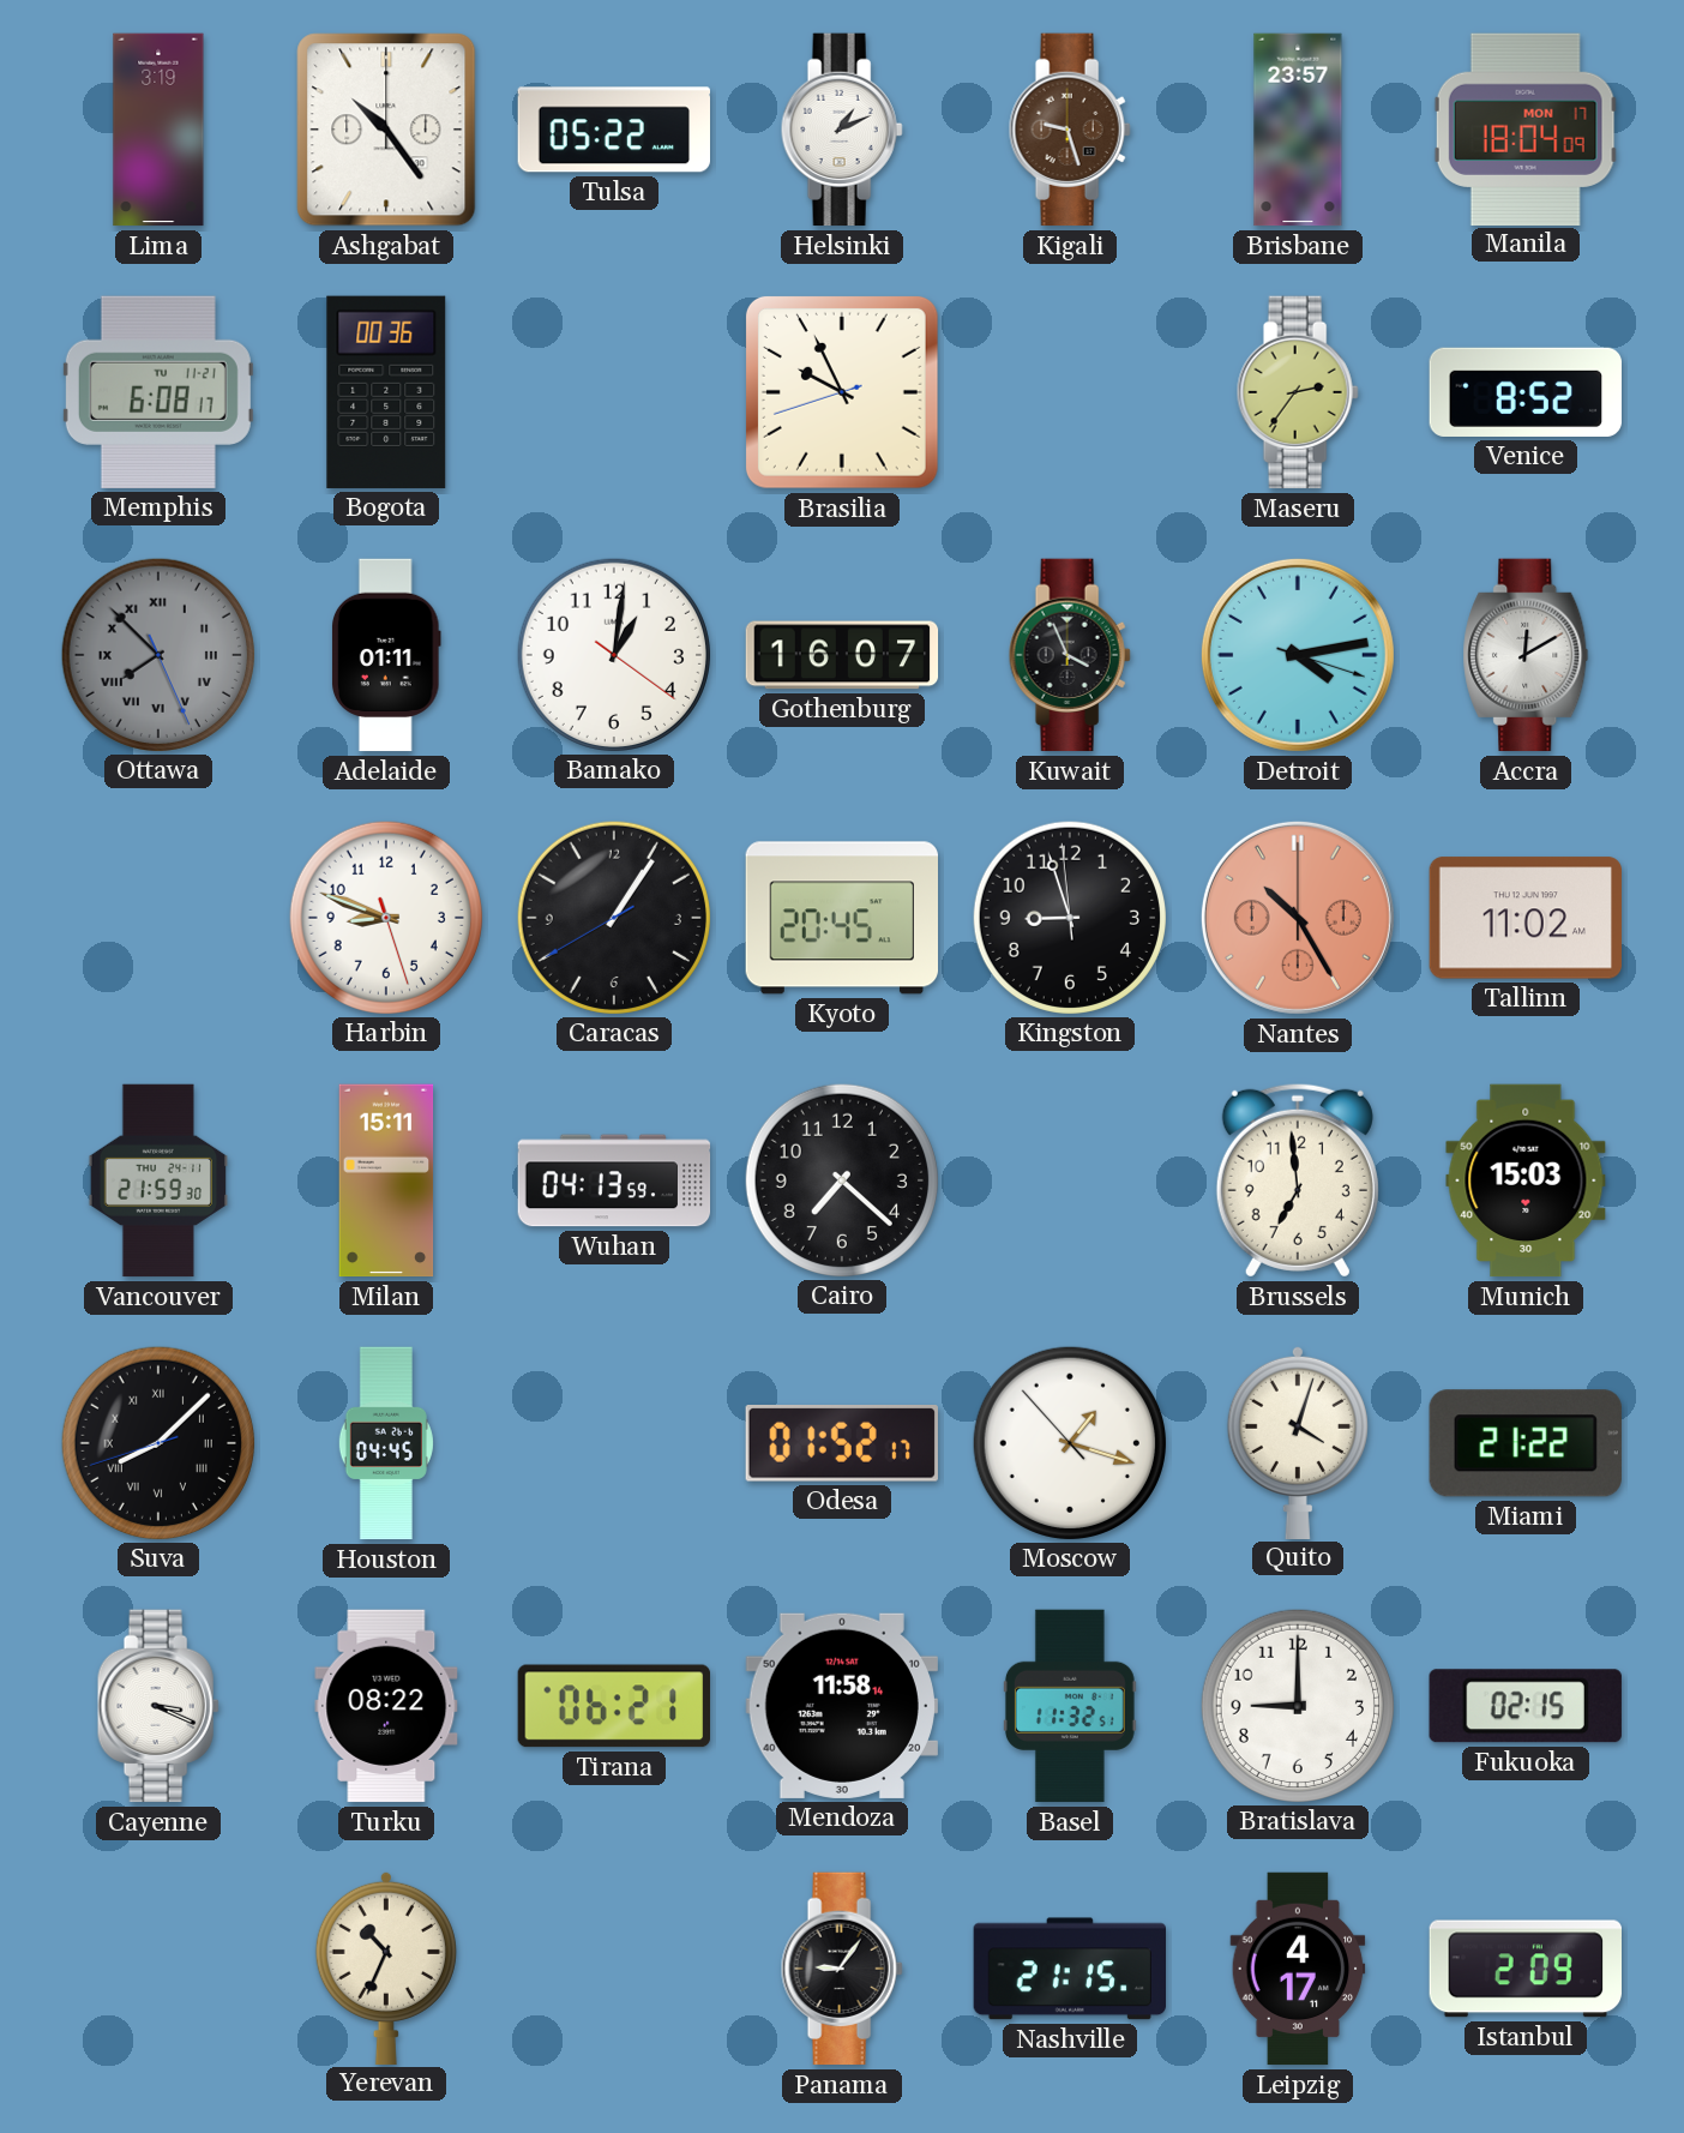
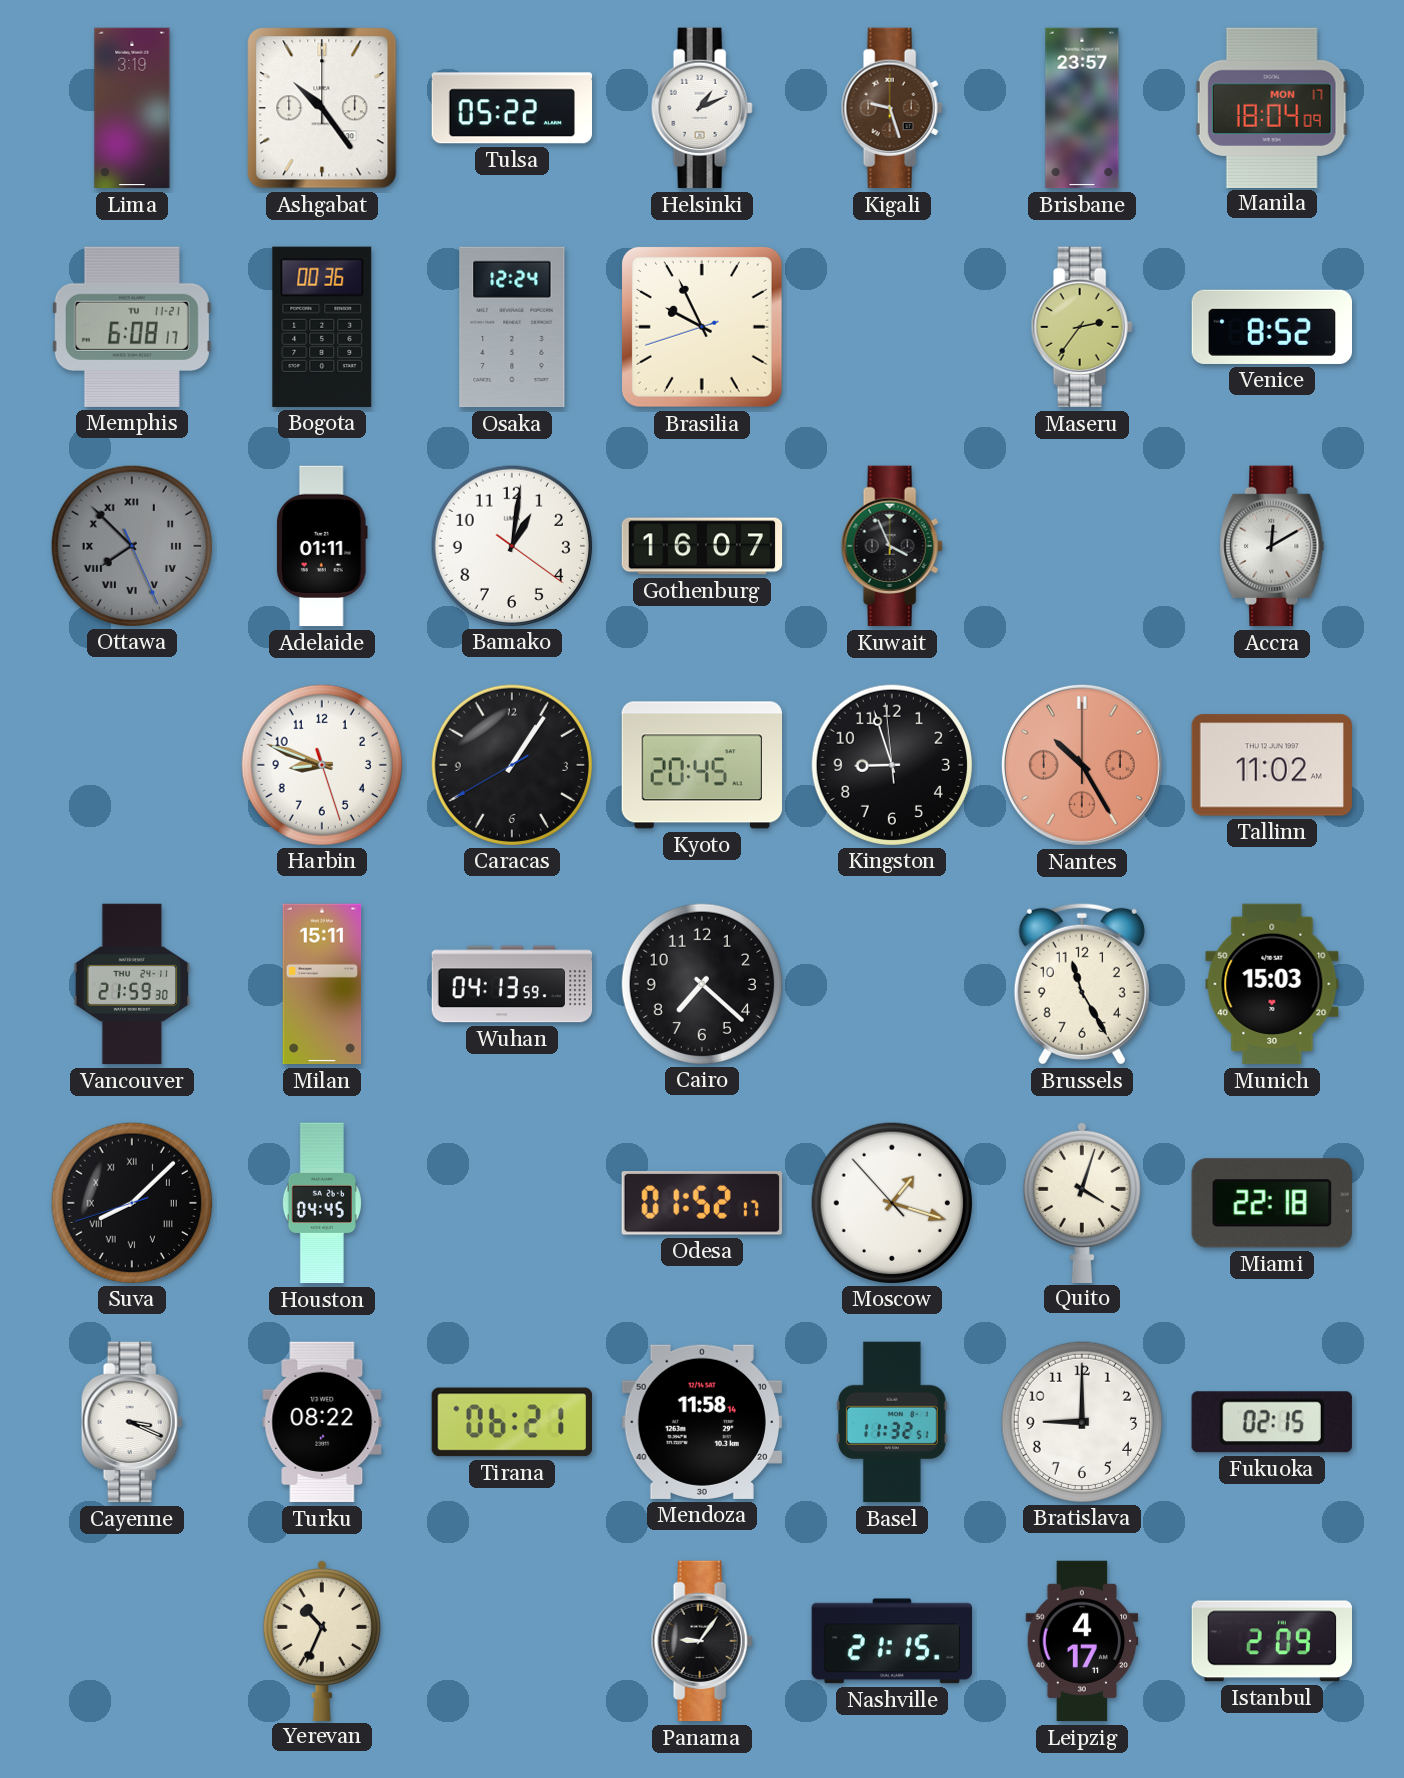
Osaka: none -> 12:24 (512, 327)
Detroit: 4:13 -> none (1298, 655)
Brussels: 6:59 -> 11:25 (1082, 984)
Miami: 21:22 -> 22:18 (1272, 1203)
